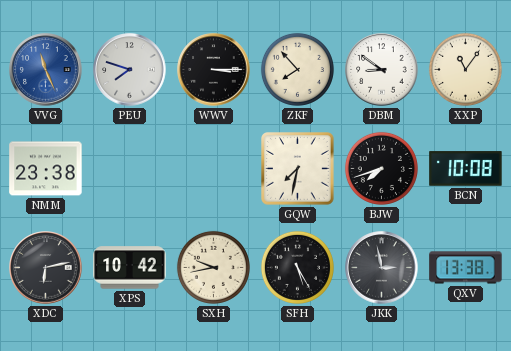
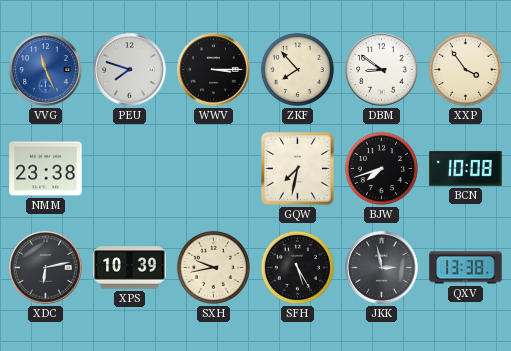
XXP: 11:06 -> 3:54 (465, 69)
XPS: 10:42 -> 10:39 (130, 268)
